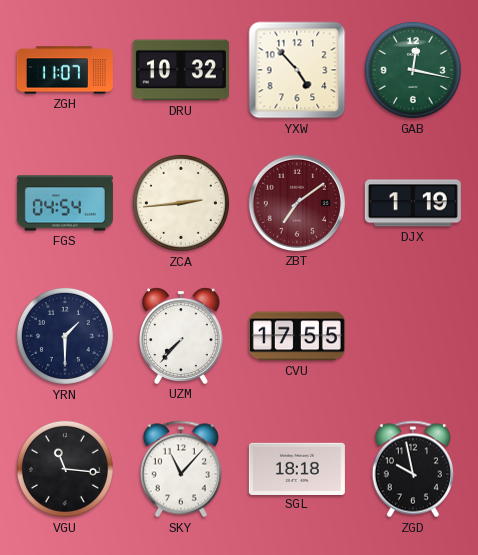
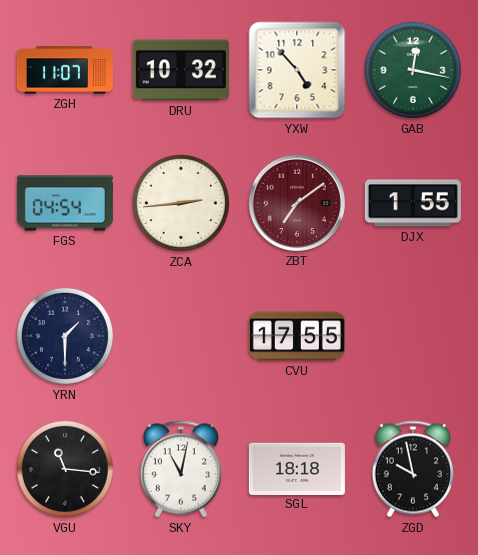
DJX: 1:19 -> 1:55 (413, 203)
UZM: 7:37 -> none (181, 336)
SKY: 11:07 -> 11:02 (181, 469)
